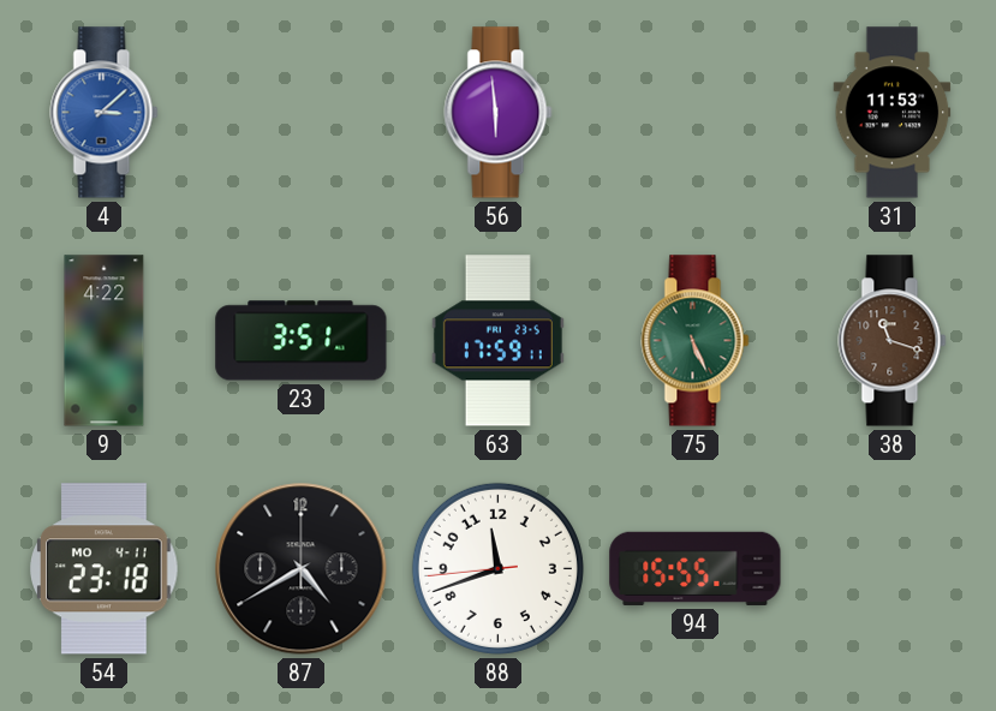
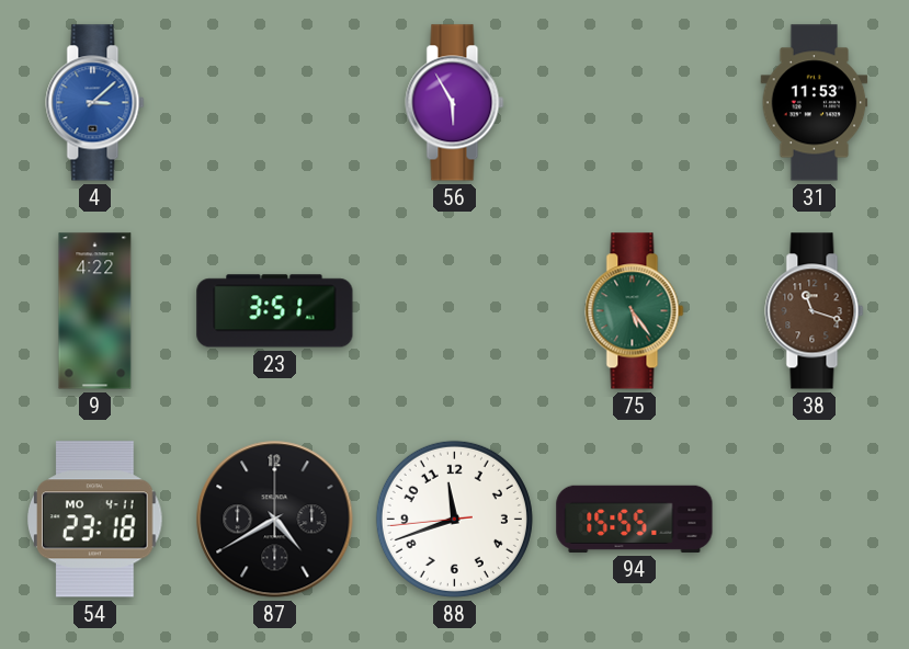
56: 5:59 -> 5:55 (455, 103)
63: 17:59 -> none (497, 341)
75: 5:26 -> 5:24 (635, 311)
